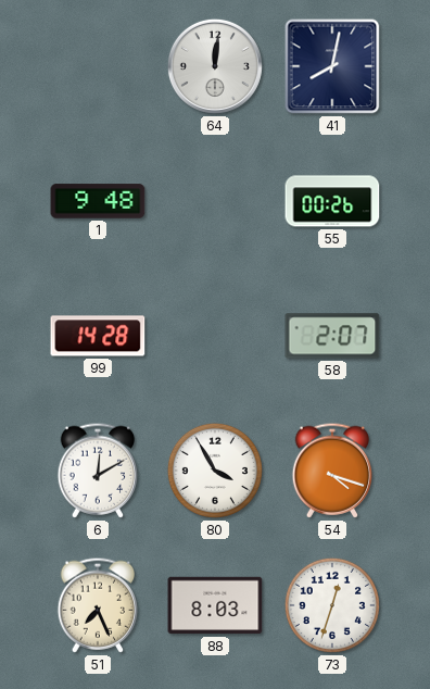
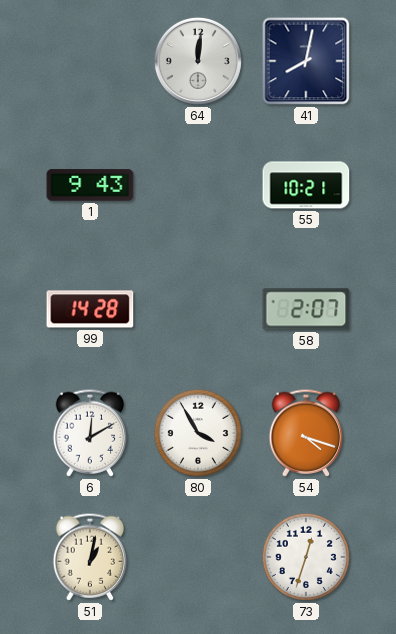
1: 9:48 -> 9:43 (90, 185)
55: 00:26 -> 10:21 (306, 185)
51: 7:26 -> 1:02 (90, 557)
88: 8:03 -> none (215, 605)
